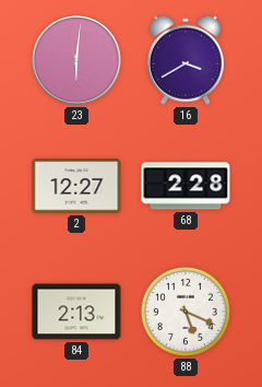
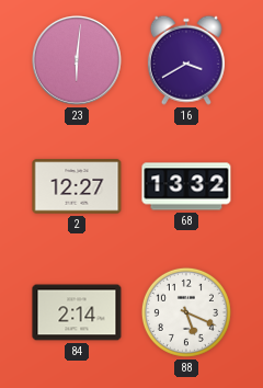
68: 2:28 -> 13:32 (186, 186)
84: 2:13 -> 2:14 (77, 312)
